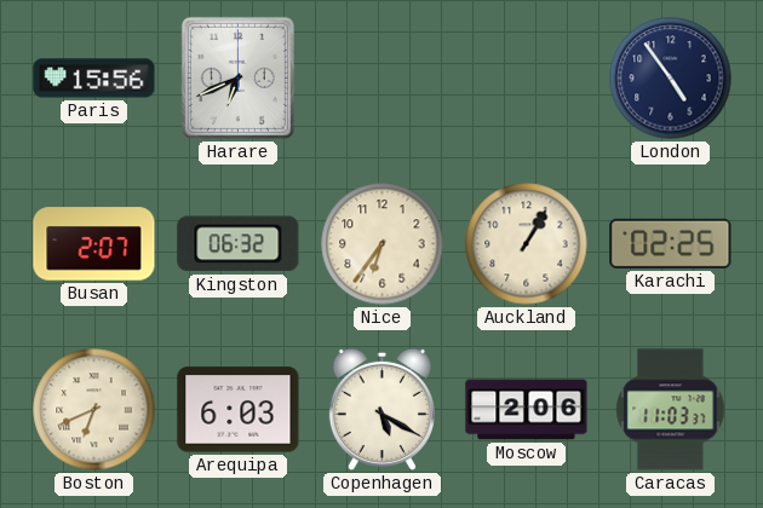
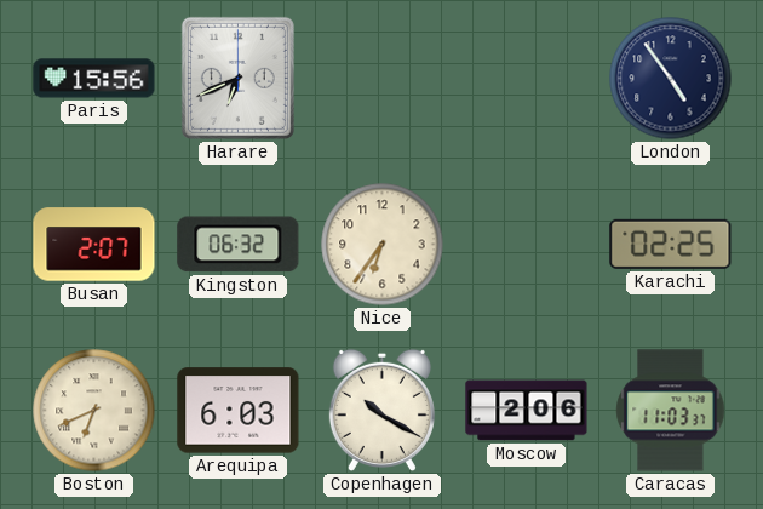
Auckland: 1:05 -> none (527, 244)
Copenhagen: 5:20 -> 10:20 (381, 410)
